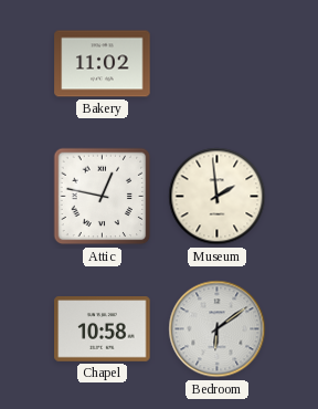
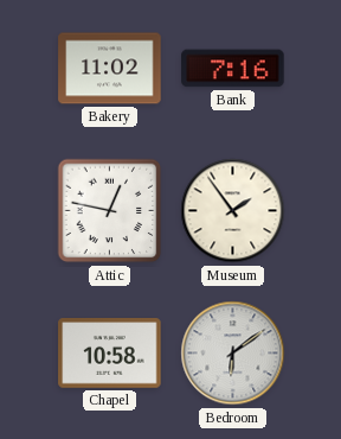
Bank: none -> 7:16 (233, 69)
Museum: 1:59 -> 1:54 (233, 211)
